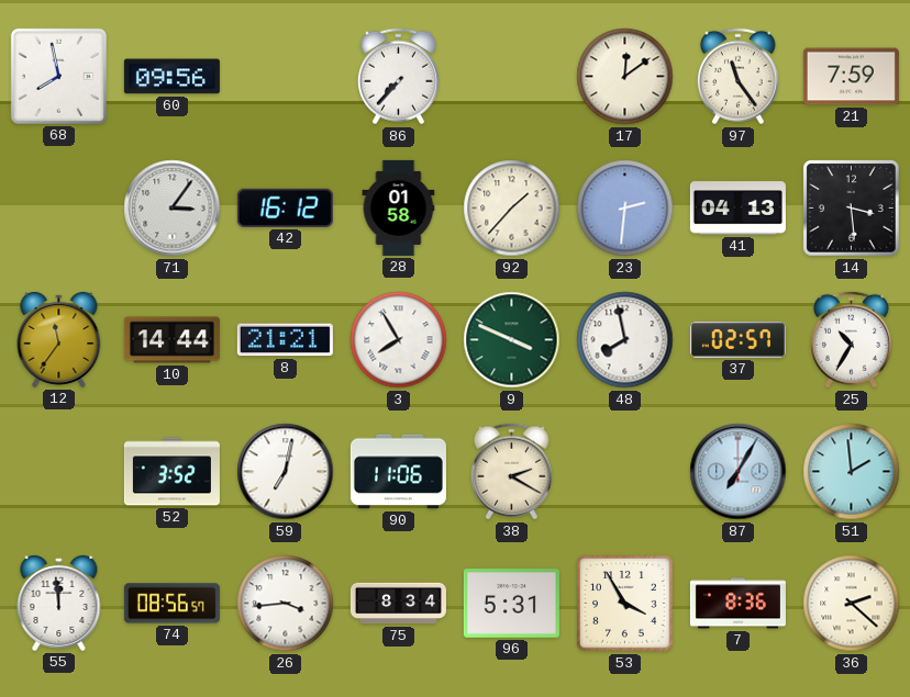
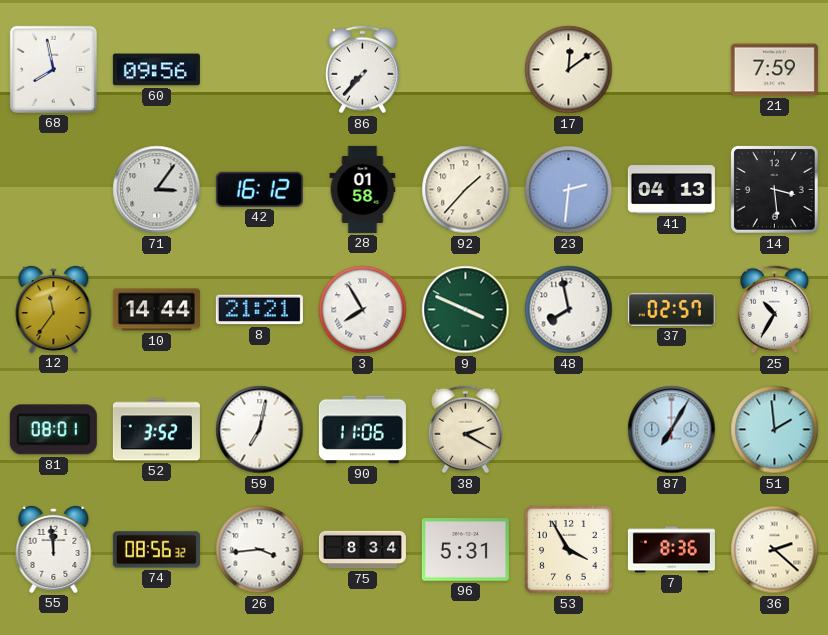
97: 11:24 -> none (737, 77)
81: none -> 08:01 (53, 430)
74: 08:56:57 -> 08:56:32 (156, 550)
